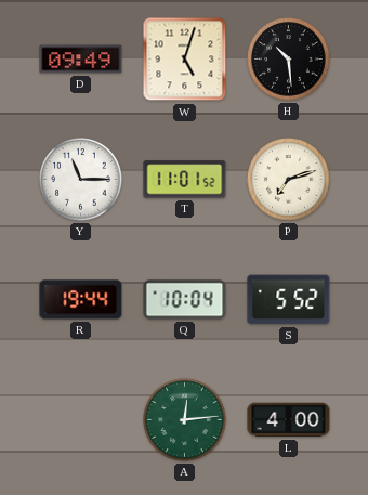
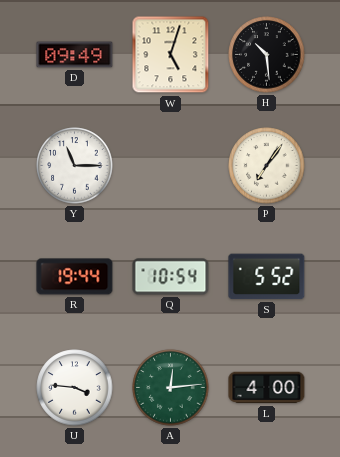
T: 11:01 -> none (185, 180)
P: 7:12 -> 7:06 (267, 166)
Q: 10:04 -> 10:54 (171, 277)
U: none -> 3:46 (75, 388)
